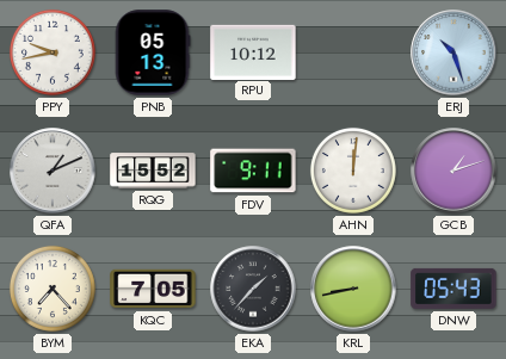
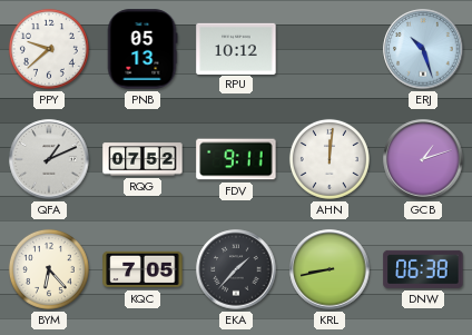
PPY: 9:43 -> 9:38 (49, 49)
RQG: 15:52 -> 07:52 (142, 159)
BYM: 7:23 -> 6:23 (49, 269)
DNW: 05:43 -> 06:38 (423, 269)
